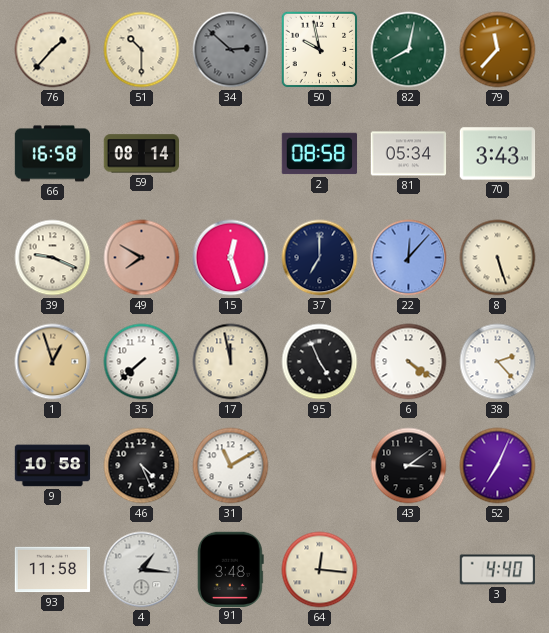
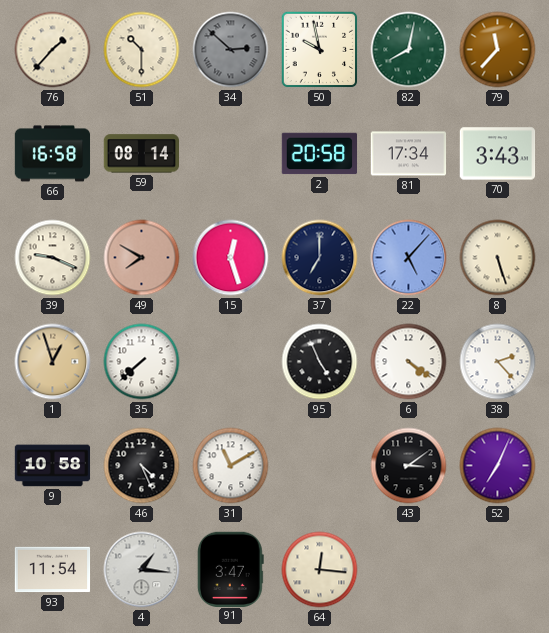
2: 08:58 -> 20:58 (320, 154)
81: 05:34 -> 17:34 (409, 154)
22: 12:07 -> 5:07 (409, 258)
17: 11:58 -> none (231, 362)
93: 11:58 -> 11:54 (53, 570)
91: 3:48 -> 3:47 (230, 569)
3: 4:40 -> none (497, 570)
